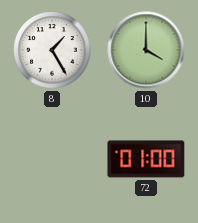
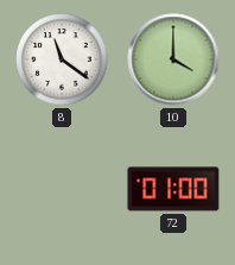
8: 1:25 -> 11:21 (62, 59)
